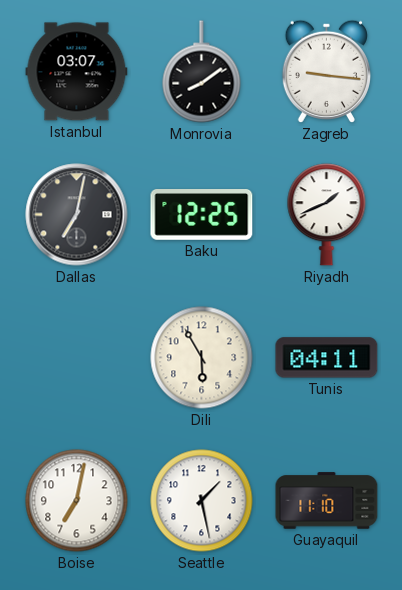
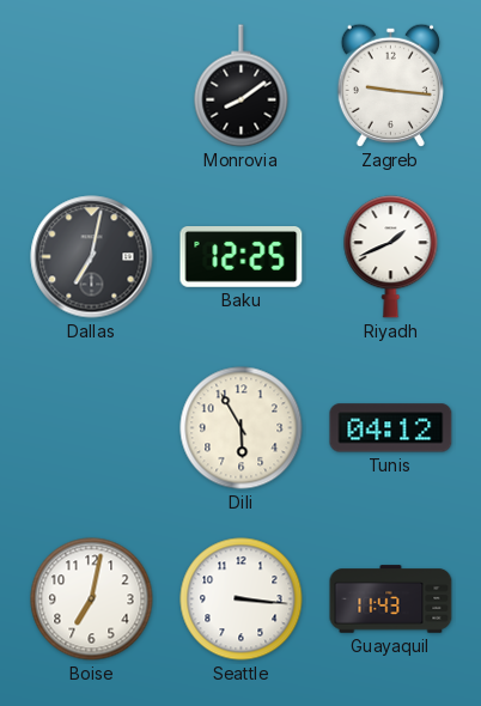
Istanbul: 03:07 -> none (77, 72)
Tunis: 04:11 -> 04:12 (391, 428)
Seattle: 1:28 -> 3:16 (242, 600)
Guayaquil: 11:10 -> 11:43 (391, 600)
